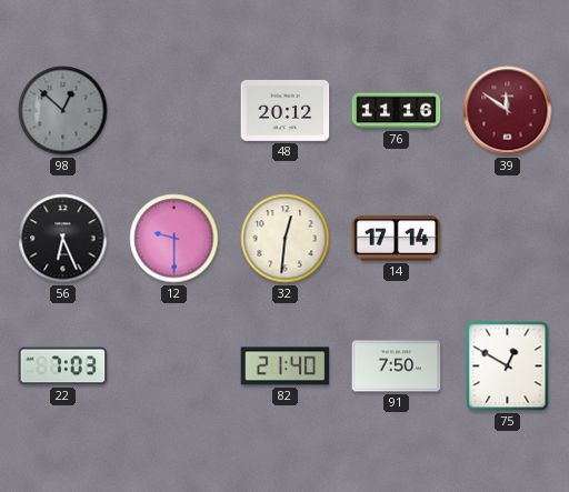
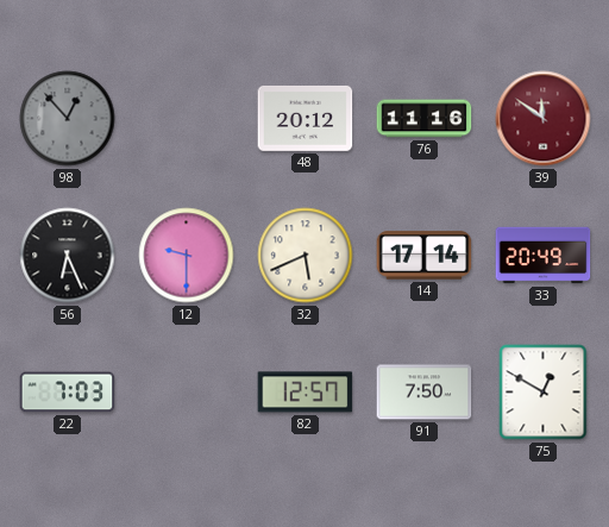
98: 12:52 -> 12:53 (68, 119)
32: 12:31 -> 5:41 (306, 256)
33: none -> 20:49 (544, 256)
82: 21:40 -> 12:57 (306, 393)
